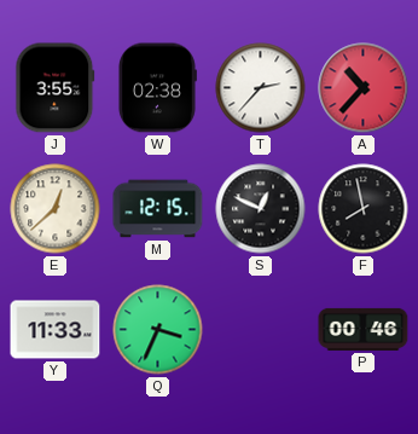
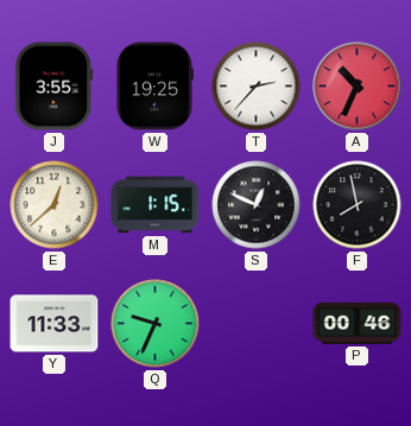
W: 02:38 -> 19:25 (154, 87)
A: 10:37 -> 10:34 (358, 87)
M: 12:15 -> 1:15 (156, 205)
Q: 3:34 -> 9:34 (156, 324)
